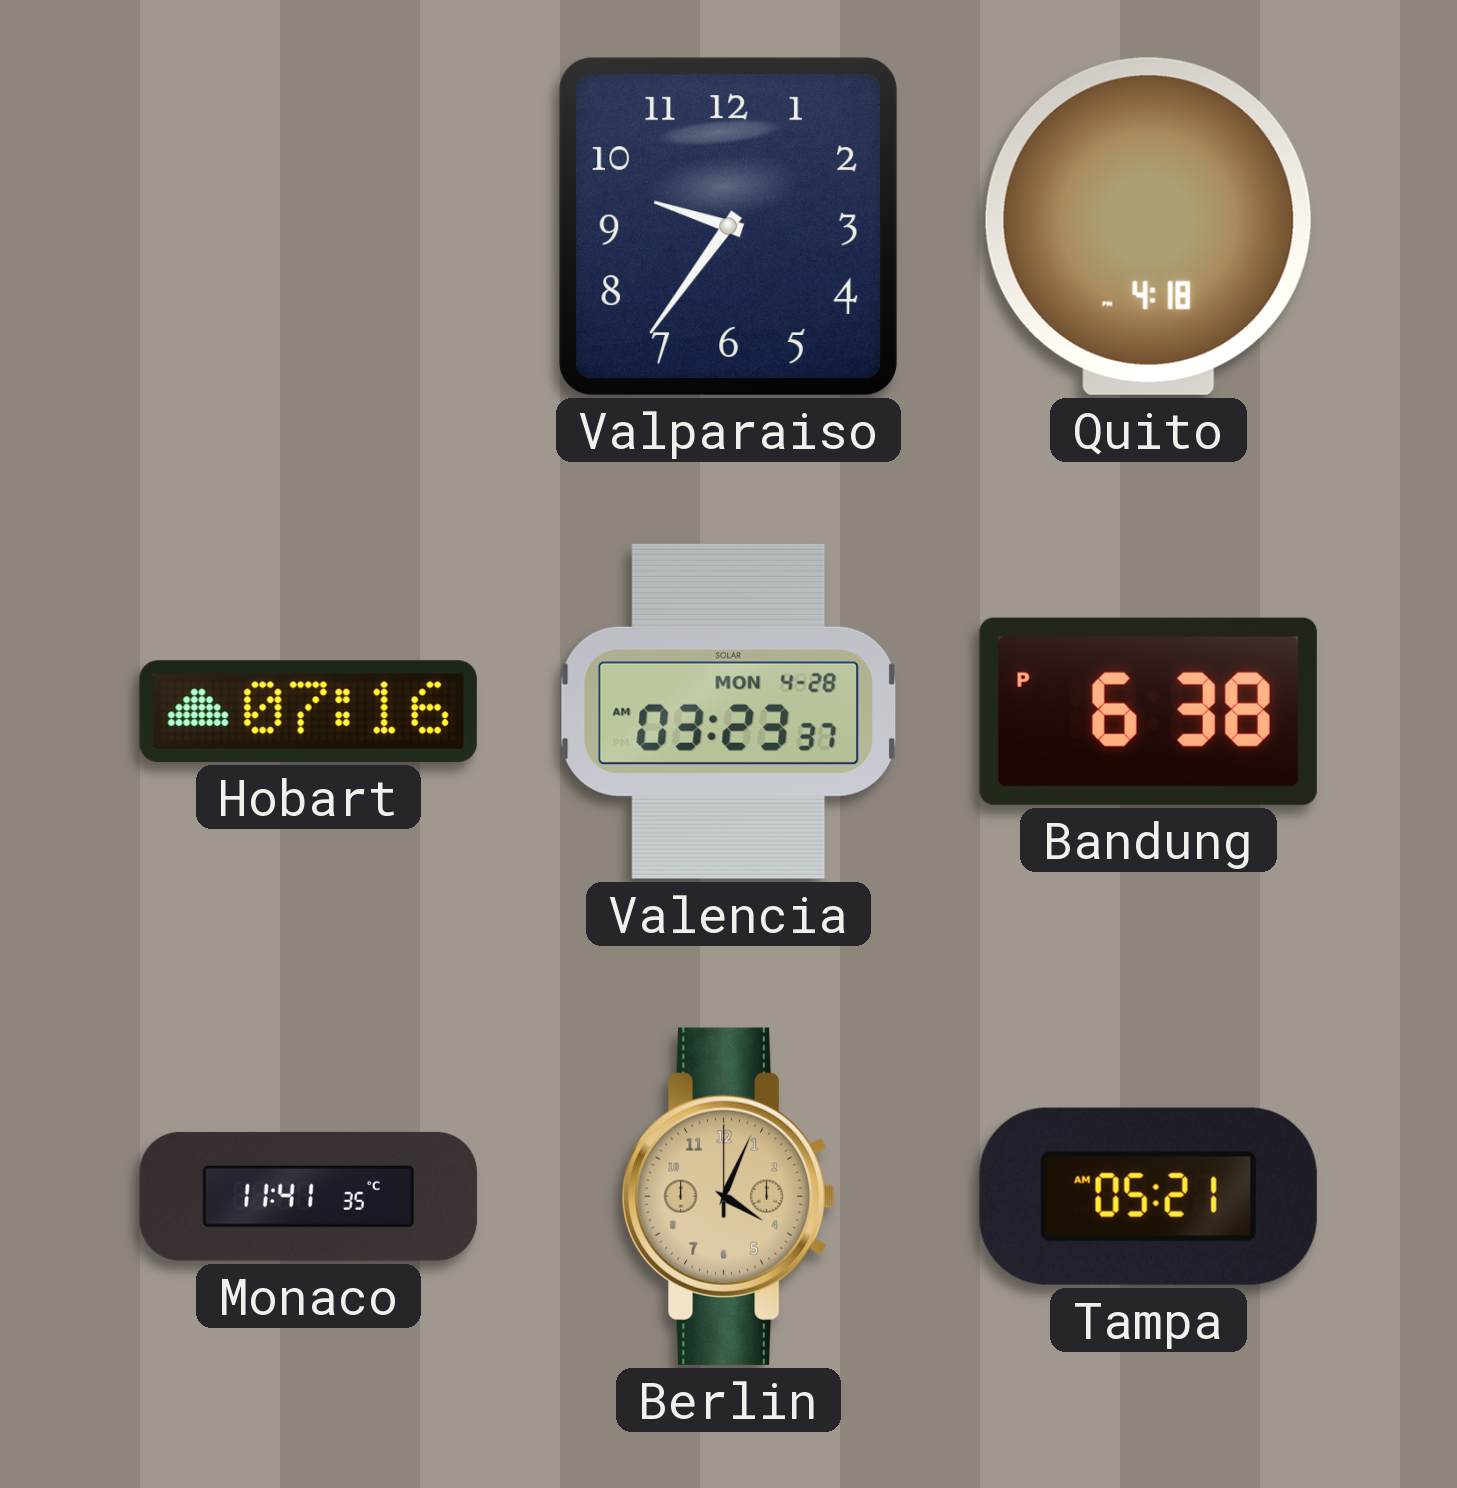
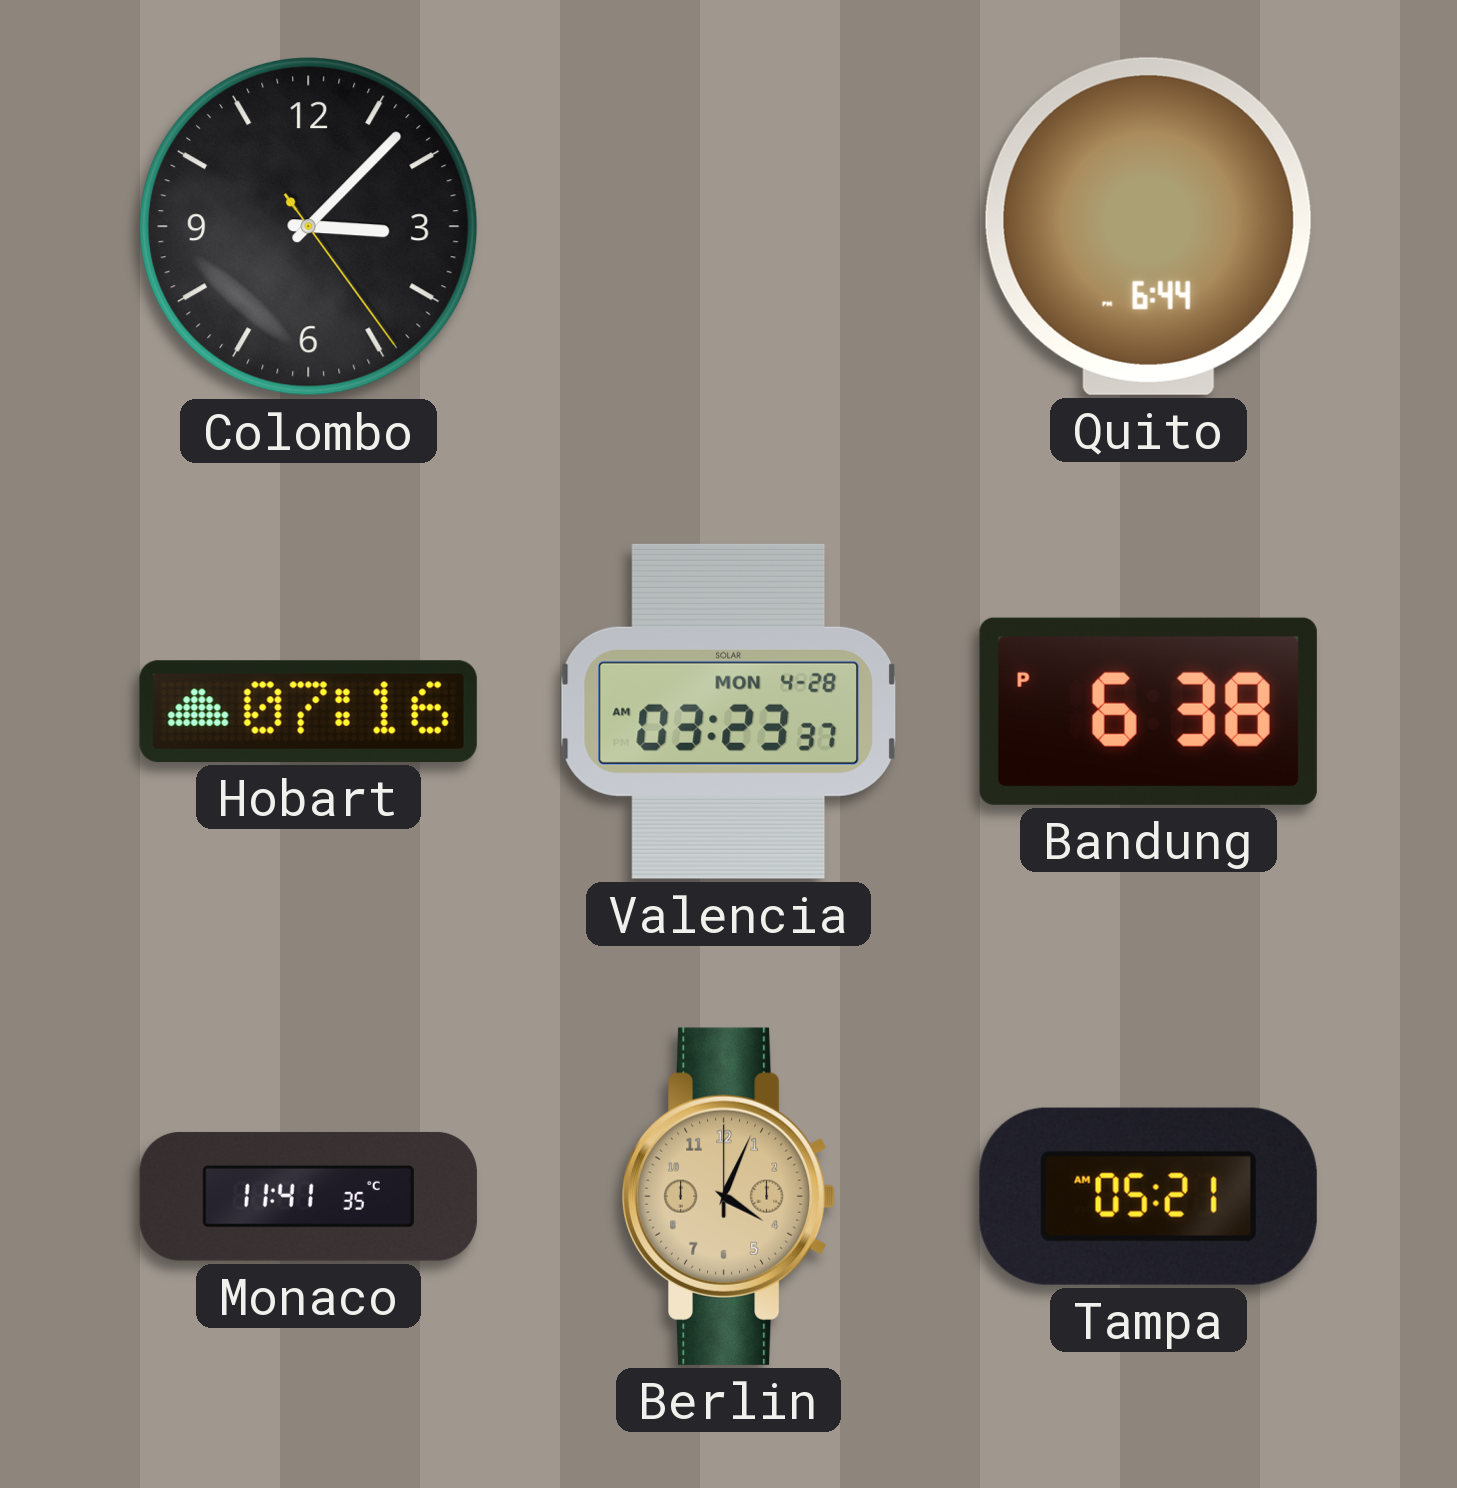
Colombo: none -> 3:07 (309, 227)
Valparaiso: 9:36 -> none (728, 226)
Quito: 4:18 -> 6:44 (1148, 226)
